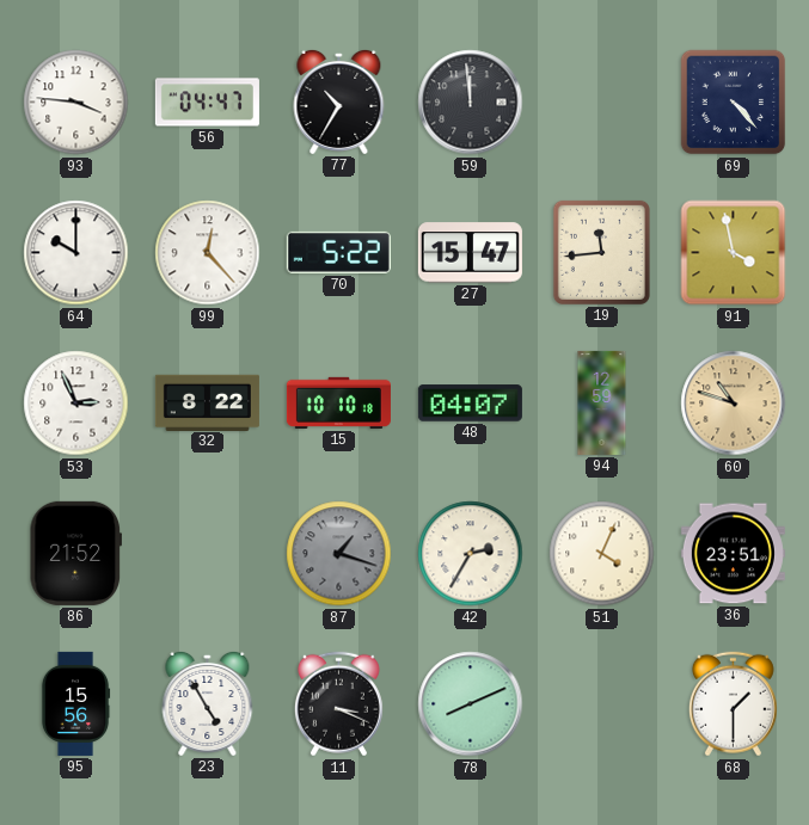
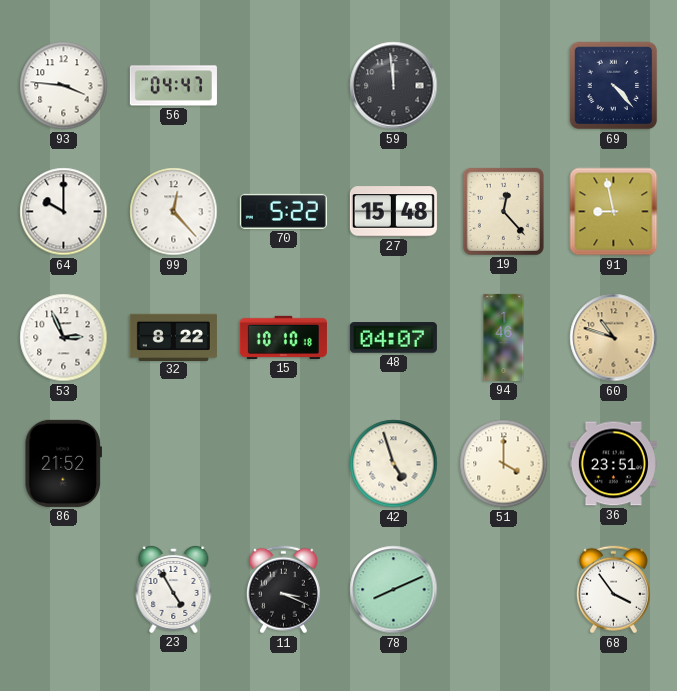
77: 10:35 -> none (339, 101)
27: 15:47 -> 15:48 (393, 212)
19: 11:44 -> 12:23 (503, 211)
91: 3:58 -> 8:58 (614, 212)
94: 12:59 -> 1:46 (504, 337)
87: 1:18 -> none (339, 554)
42: 2:35 -> 4:57 (394, 464)
51: 4:04 -> 4:00 (504, 464)
95: 15:56 -> none (75, 703)
68: 1:30 -> 3:54 (613, 590)
